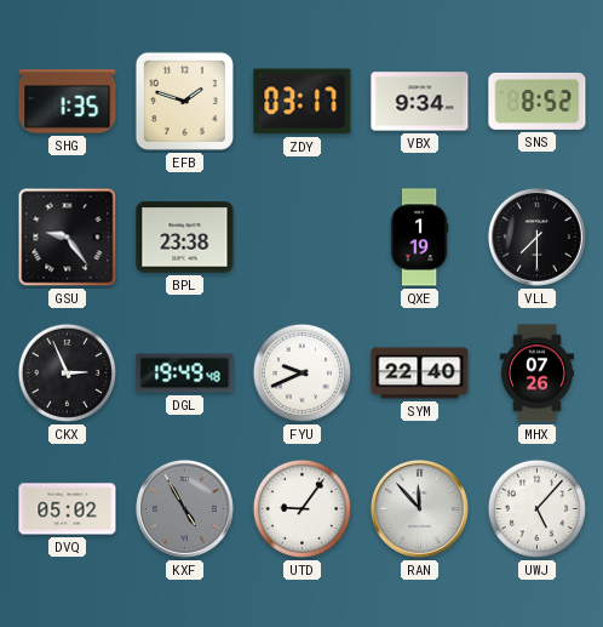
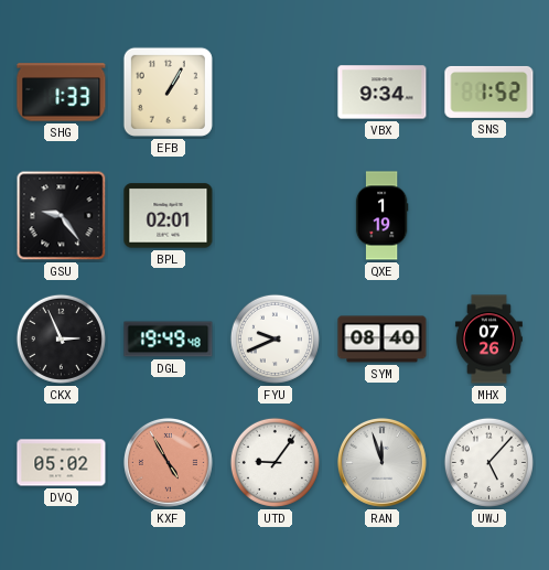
SHG: 1:35 -> 1:33 (62, 93)
EFB: 1:48 -> 1:05 (168, 92)
ZDY: 03:17 -> none (303, 102)
SNS: 8:52 -> 1:52 (489, 92)
BPL: 23:38 -> 02:01 (169, 216)
VLL: 7:30 -> none (536, 236)
SYM: 22:40 -> 08:40 (383, 340)
KXF dial: grey -> salmon (168, 462)
RAN: 11:53 -> 11:57 (381, 462)
